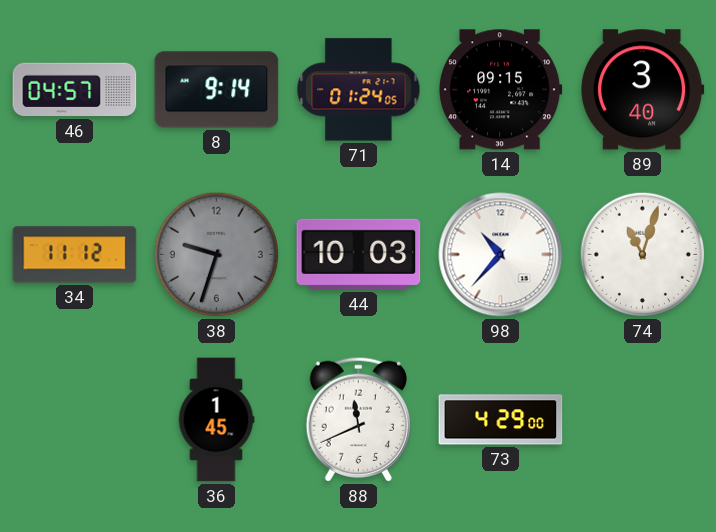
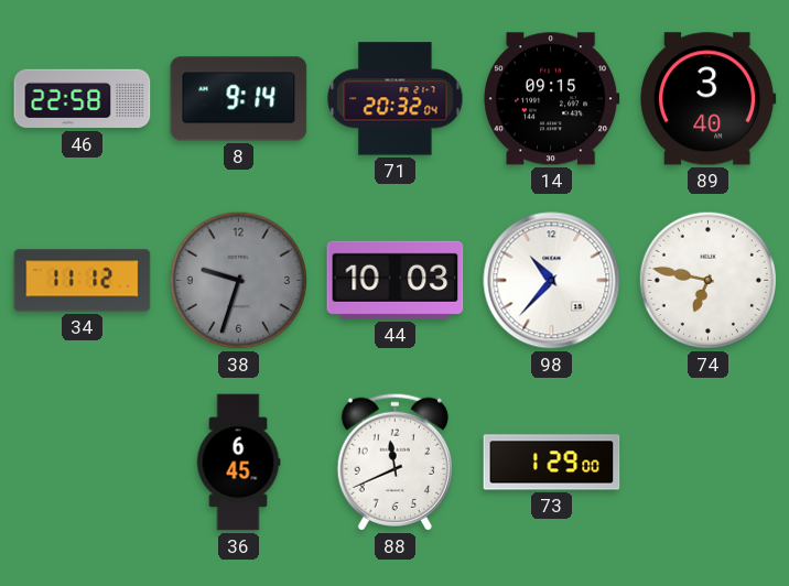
46: 04:57 -> 22:58 (83, 99)
71: 01:24 -> 20:32 (396, 99)
74: 11:03 -> 6:47 (707, 280)
36: 1:45 -> 6:45 (238, 463)
73: 4:29 -> 1:29 (552, 463)
